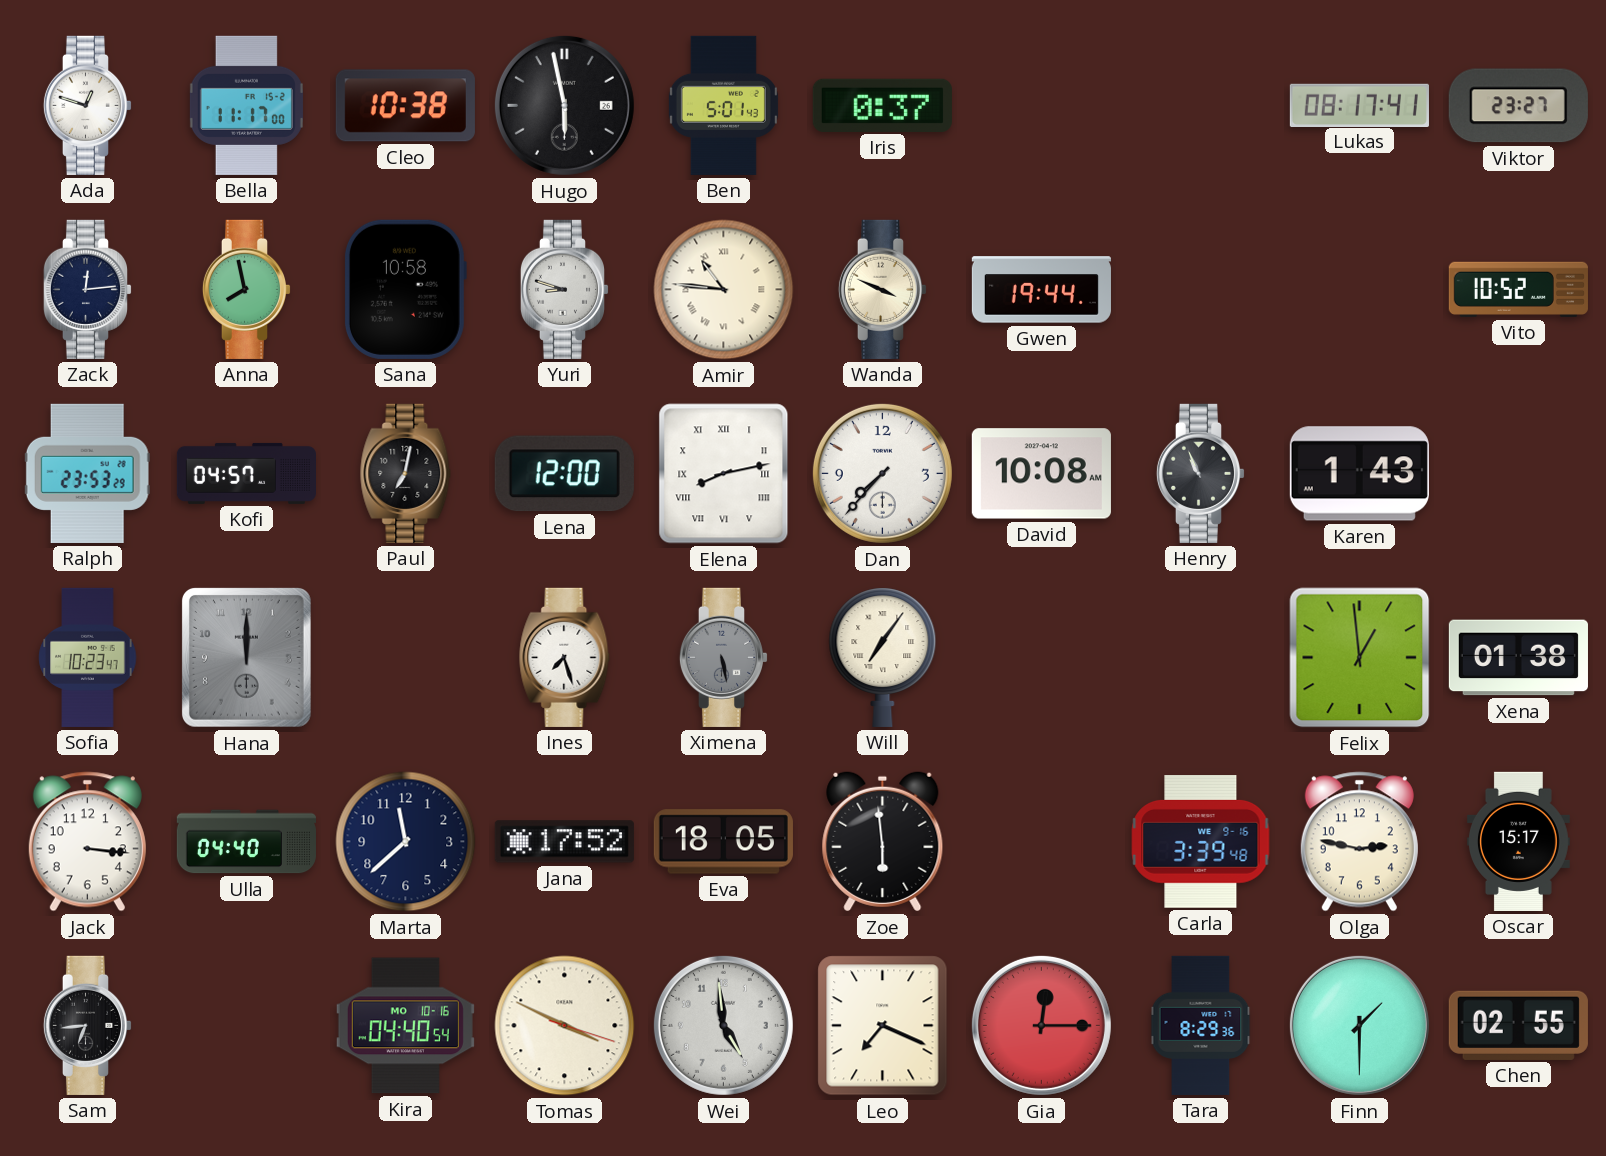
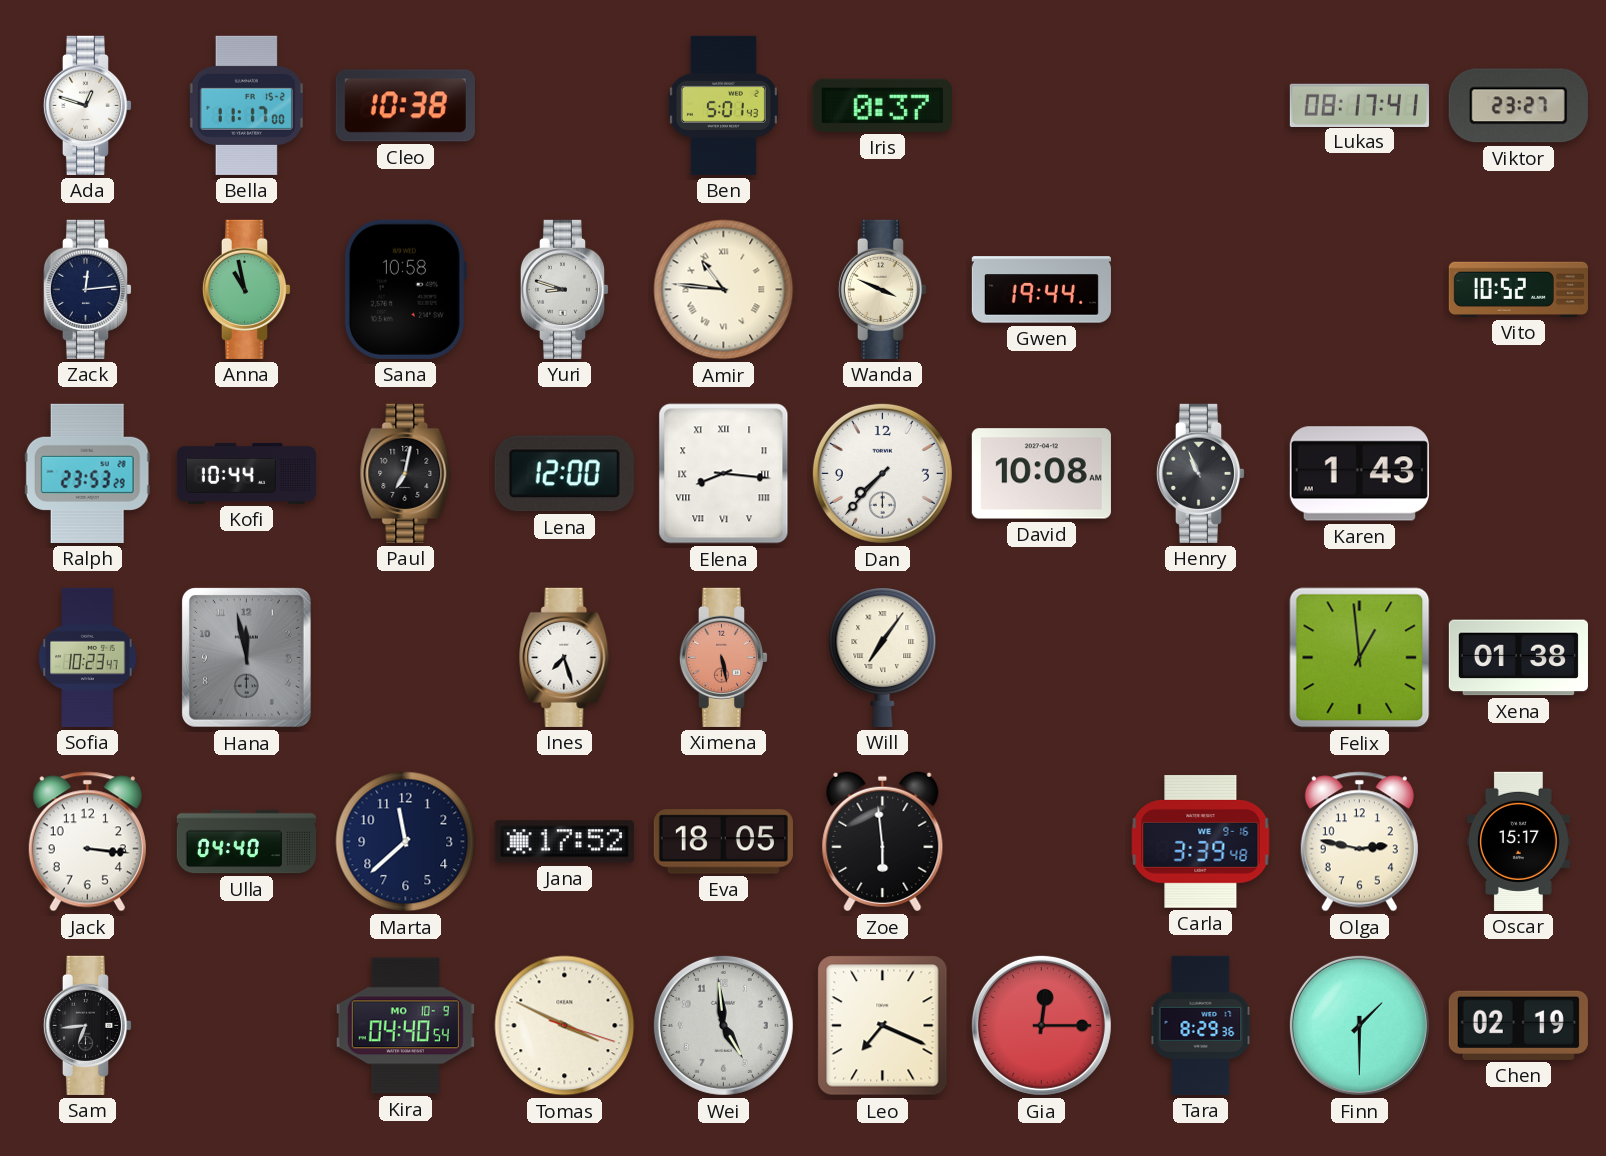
Hugo: 5:58 -> none (564, 105)
Anna: 7:58 -> 10:58 (246, 289)
Kofi: 04:57 -> 10:44 (246, 473)
Elena: 8:13 -> 8:16 (724, 474)
Hana: 12:00 -> 11:58 (246, 657)
Ximena dial: grey -> salmon (723, 657)
Kira date: MO 10-16 -> MO 10-9 (405, 1026)
Chen: 02:55 -> 02:19 (1518, 1025)
